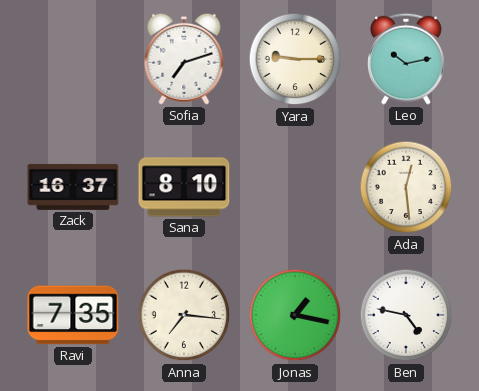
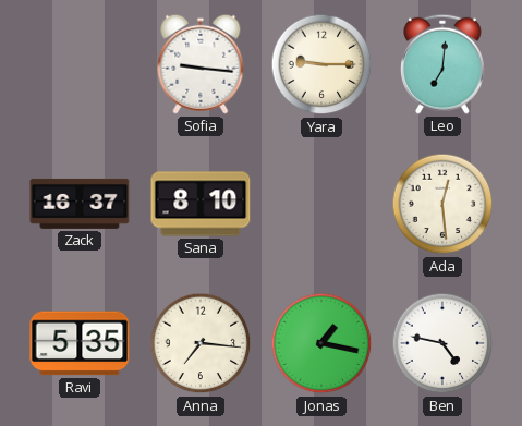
Sofia: 7:12 -> 9:16 (201, 64)
Leo: 10:13 -> 7:01 (442, 64)
Ravi: 7:35 -> 5:35 (80, 343)
